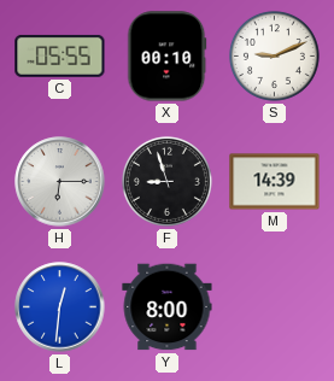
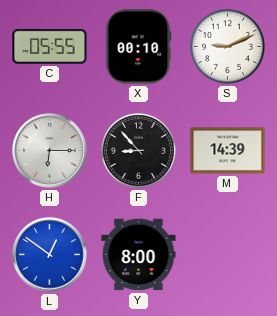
F: 8:57 -> 8:53 (138, 150)
L: 12:31 -> 12:51 (50, 255)
